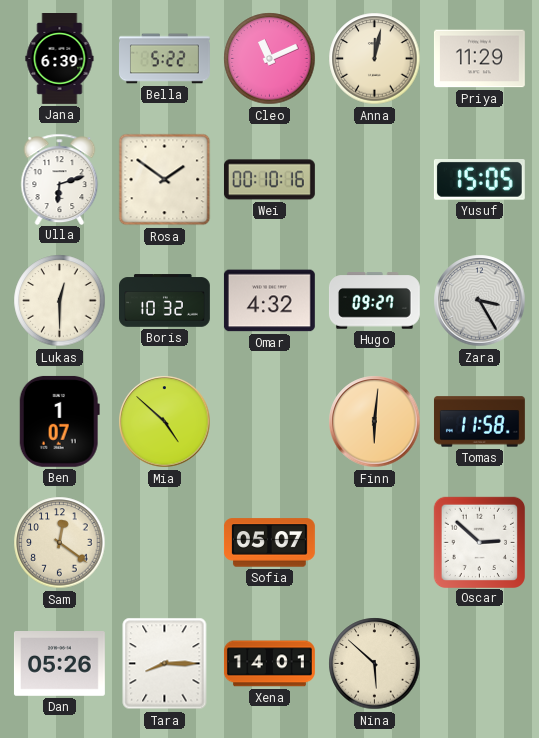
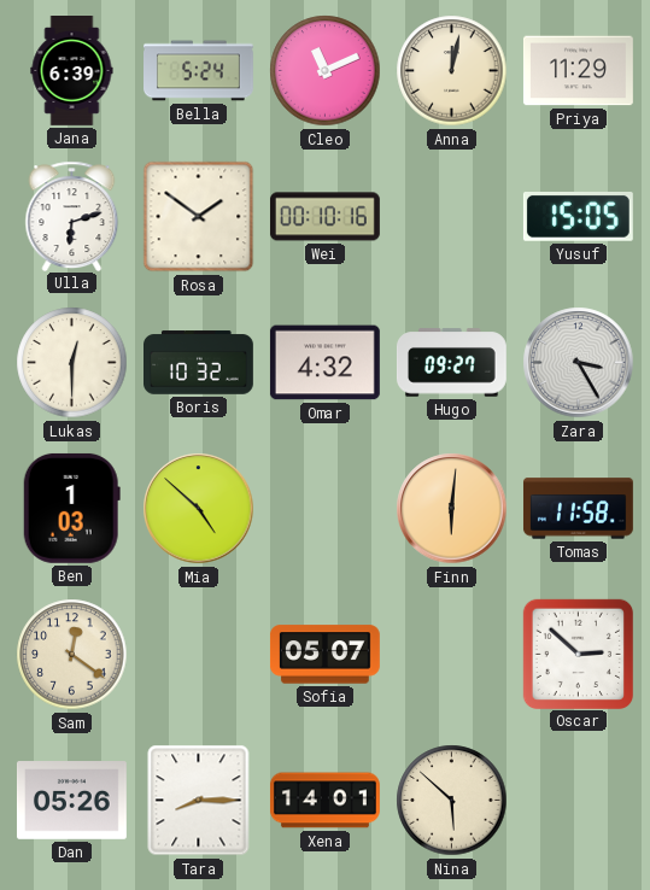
Bella: 5:22 -> 5:24 (199, 71)
Ben: 1:07 -> 1:03 (71, 508)
